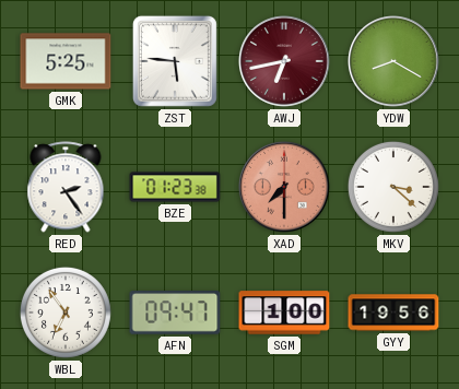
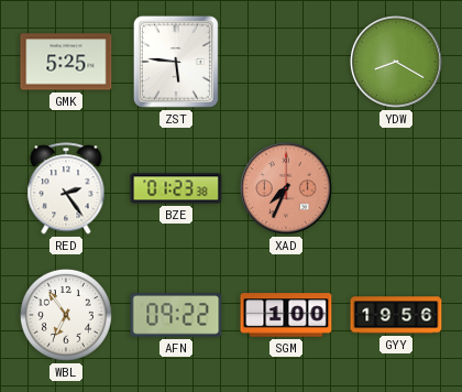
AWJ: 6:43 -> none (285, 62)
XAD: 7:30 -> 7:34 (287, 189)
MKV: 3:22 -> none (393, 187)
AFN: 09:47 -> 09:22 (176, 315)
